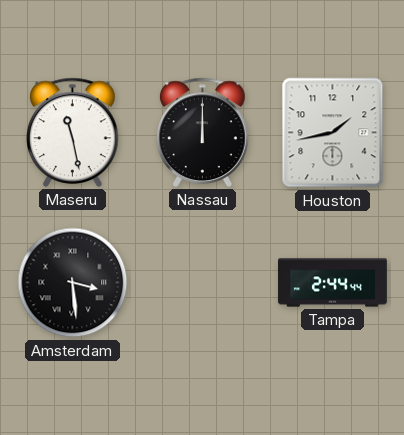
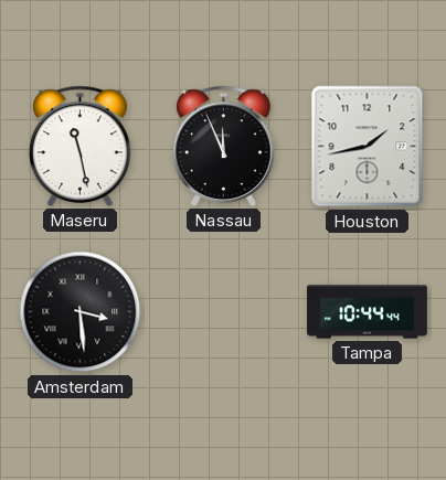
Nassau: 12:00 -> 11:56 (224, 146)
Tampa: 2:44 -> 10:44 (368, 312)
